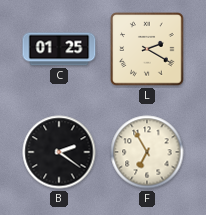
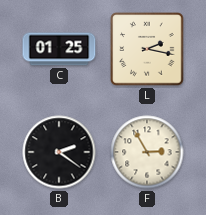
L: 2:20 -> 2:17 (147, 49)
F: 6:55 -> 2:55 (147, 152)
